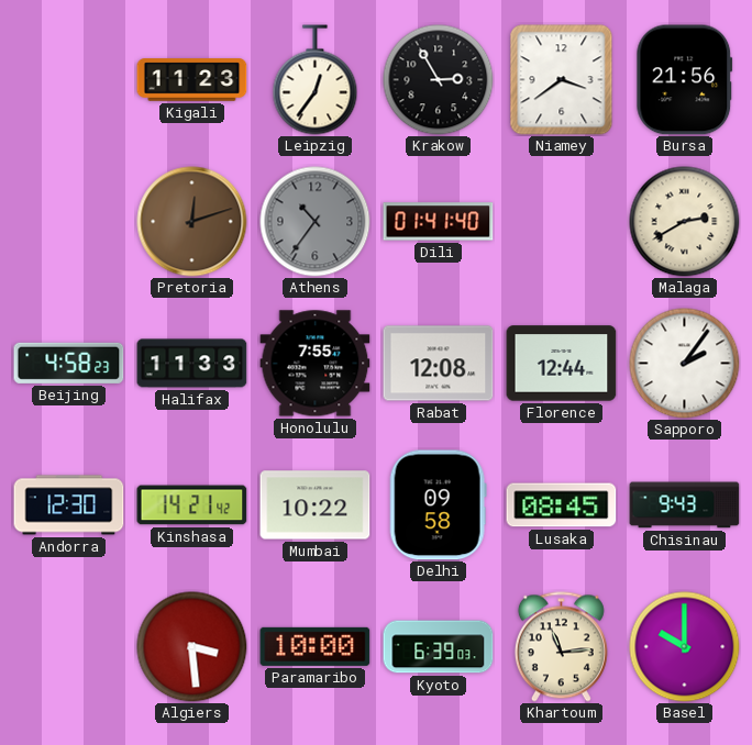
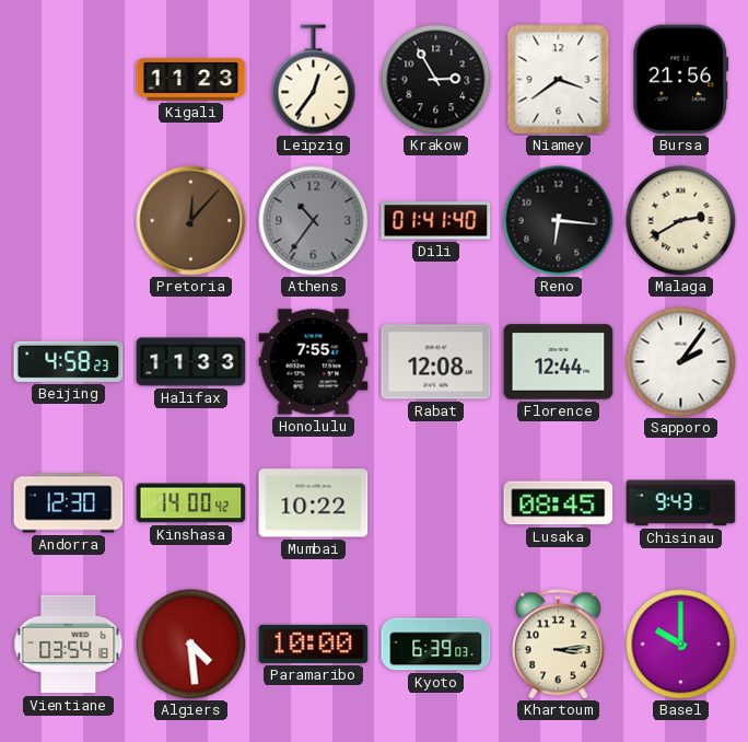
Pretoria: 12:12 -> 12:07 (191, 221)
Reno: none -> 6:16 (559, 221)
Kinshasa: 14:21 -> 14:00 (191, 503)
Delhi: 09:58 -> none (438, 505)
Vientiane: none -> 03:54 (69, 645)
Algiers: 3:29 -> 4:29 (191, 645)
Khartoum: 11:14 -> 3:14 (558, 645)
